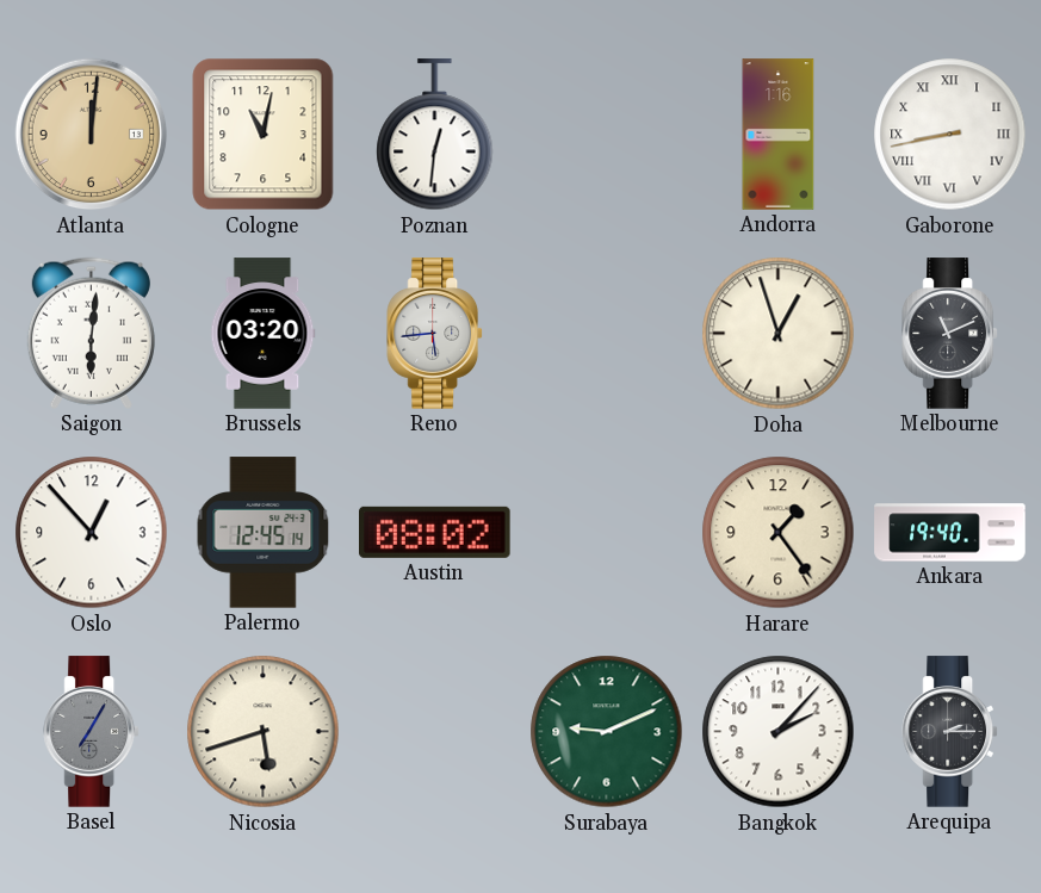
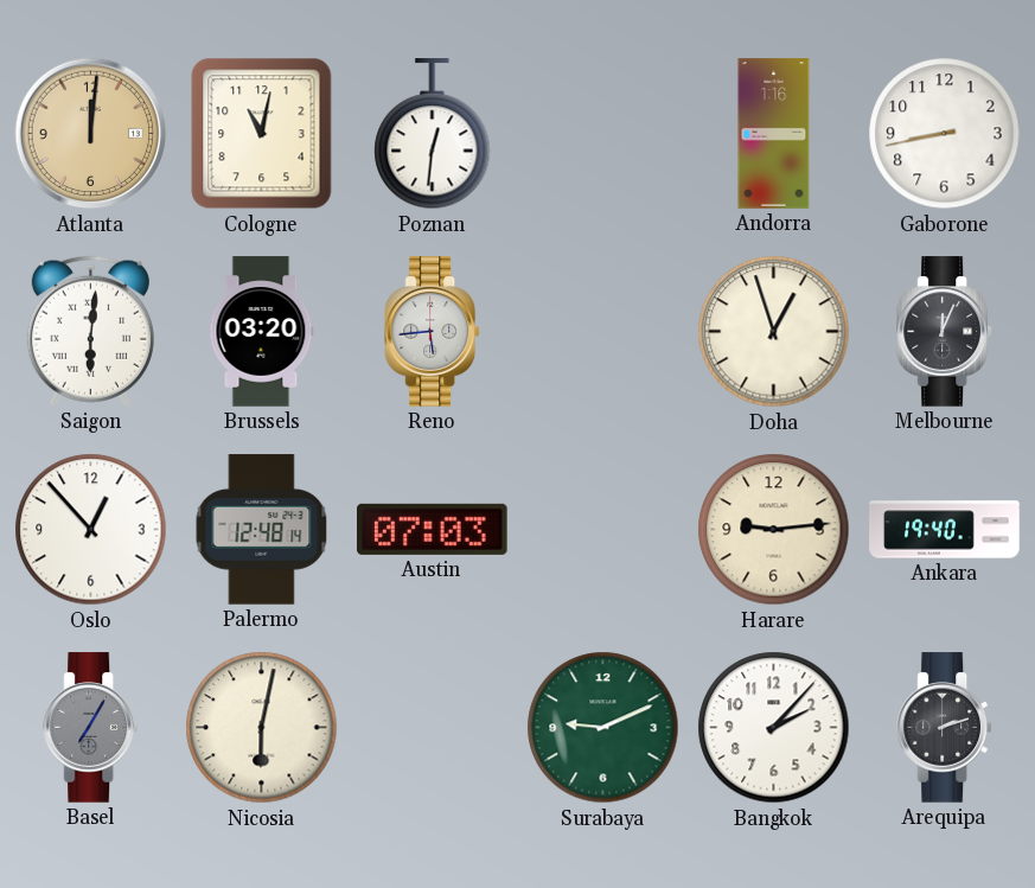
Gaborone numerals: Roman -> Arabic (945, 134)
Melbourne: 11:11 -> 12:04 (944, 332)
Palermo: 12:45 -> 12:48 (262, 530)
Austin: 08:02 -> 07:03 (433, 529)
Harare: 1:24 -> 9:14 (774, 530)
Nicosia: 5:42 -> 6:02 (262, 728)
Arequipa: 2:15 -> 2:12 (944, 728)
